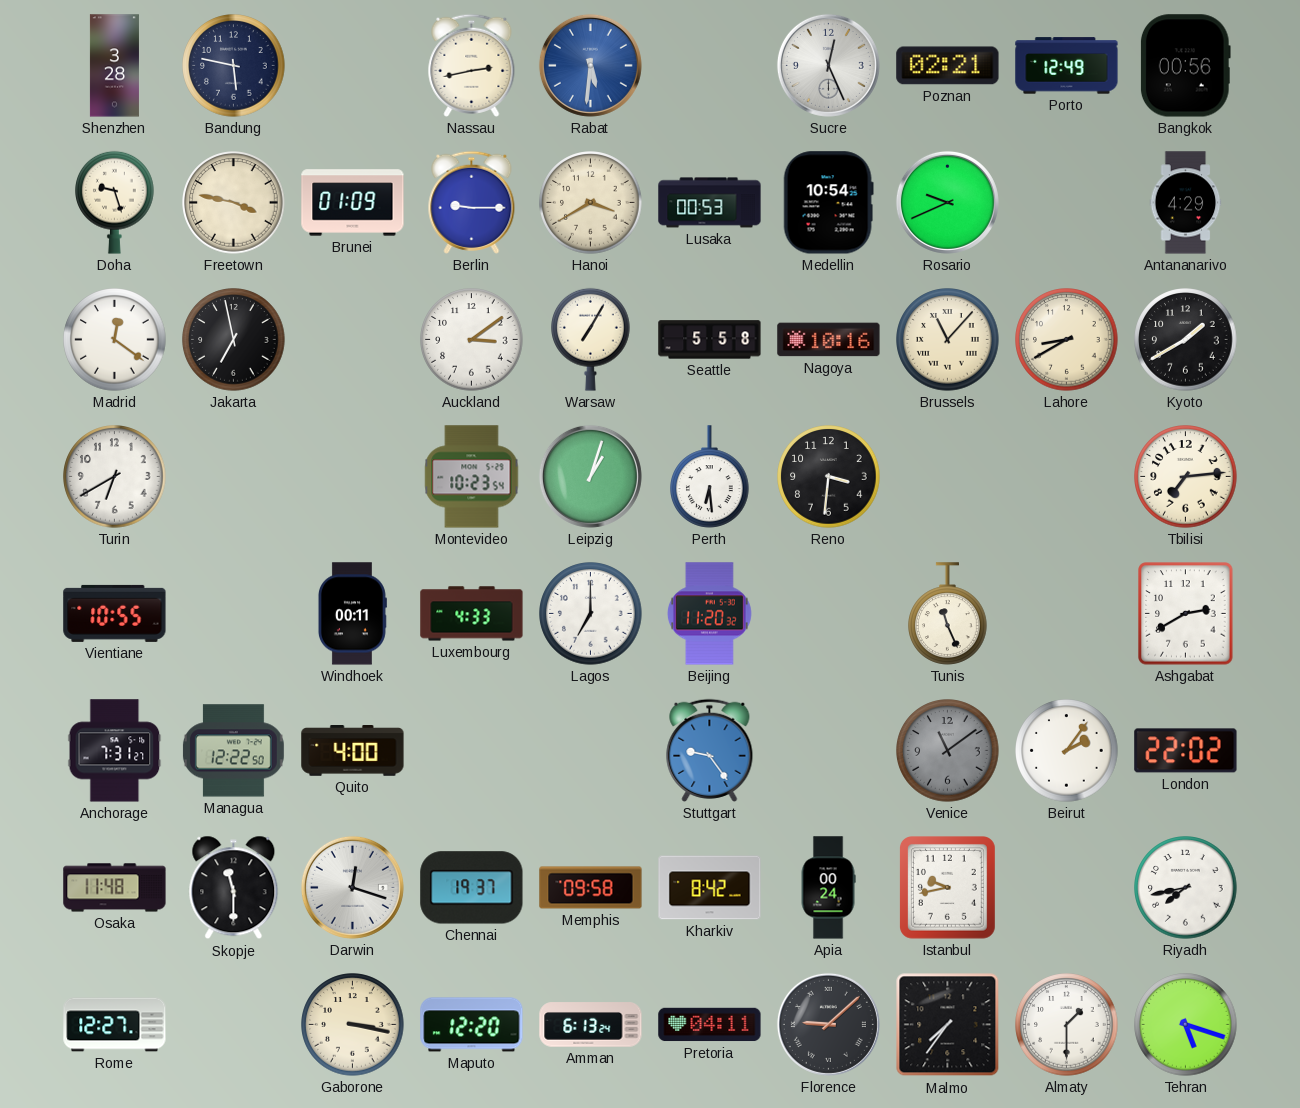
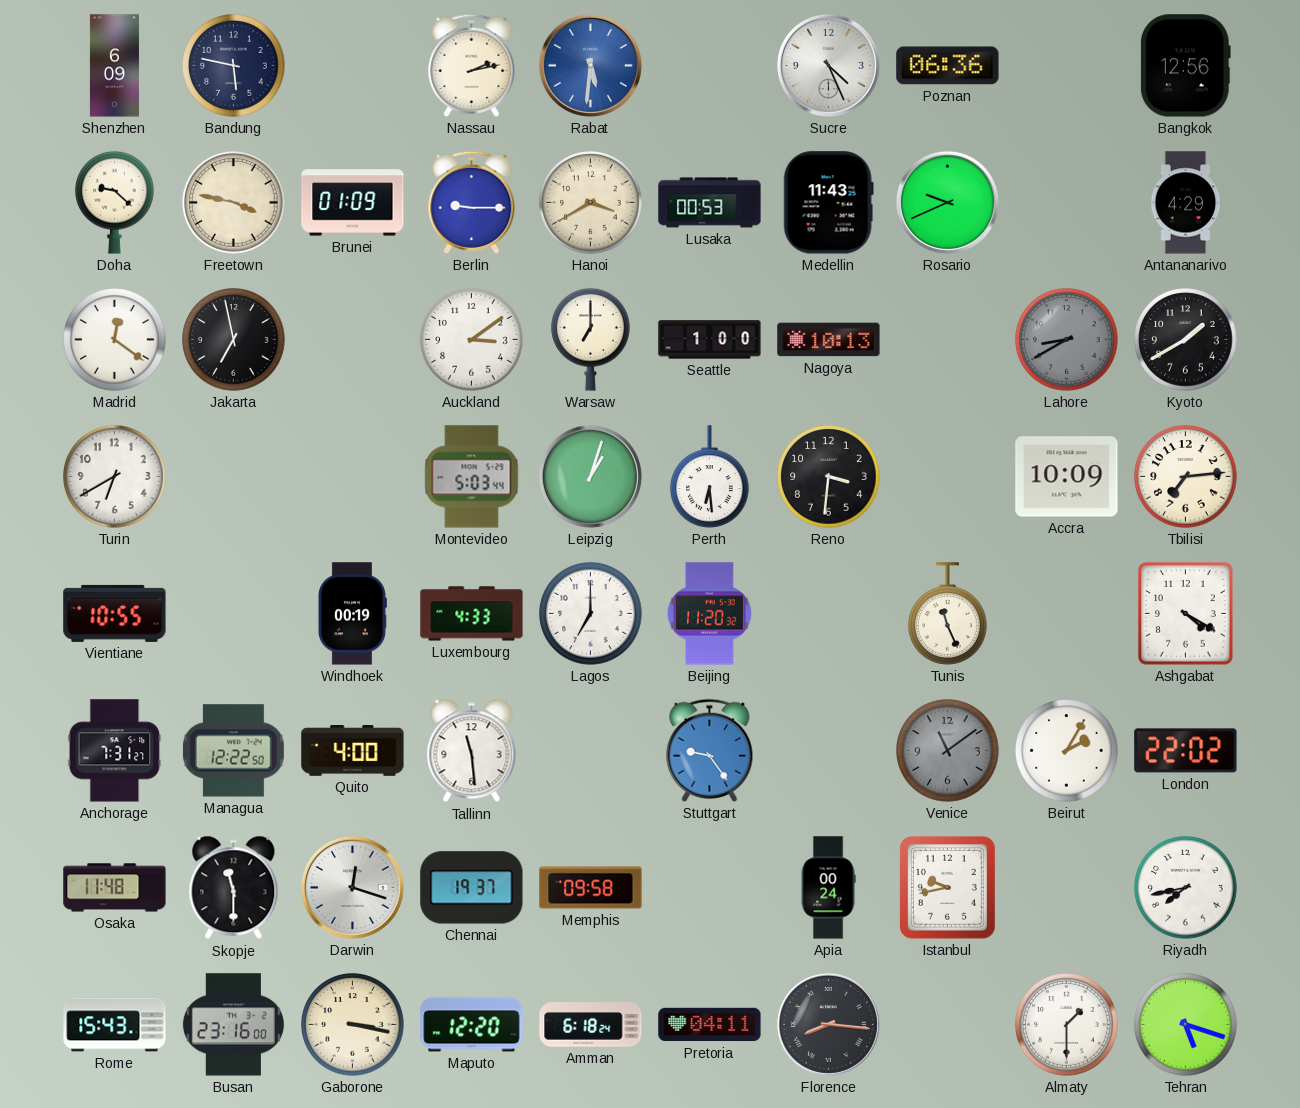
Shenzhen: 3:28 -> 6:09 (114, 66)
Nassau: 2:43 -> 2:13 (472, 65)
Sucre: 12:26 -> 4:26 (828, 65)
Poznan: 02:21 -> 06:36 (948, 66)
Porto: 12:49 -> none (1067, 66)
Bangkok: 00:56 -> 12:56 (1185, 66)
Doha: 9:27 -> 9:22 (115, 202)
Medellin: 10:54 -> 11:43 (828, 203)
Warsaw: 7:05 -> 7:00 (591, 339)
Seattle: 5:58 -> 1:00 (710, 340)
Nagoya: 10:16 -> 10:13 (829, 340)
Brussels: 11:07 -> none (948, 340)
Lahore dial: cream -> grey (1067, 340)
Montevideo: 10:23 -> 5:03 (472, 477)
Accra: none -> 10:09 (1067, 477)
Windhoek: 00:11 -> 00:19 (352, 614)
Ashgabat: 2:40 -> 4:20 (1186, 614)
Tallinn: none -> 11:29 (472, 751)
Beirut: 2:06 -> 2:05 (1067, 751)
Kharkiv: 8:42 -> none (710, 888)
Rome: 12:27 -> 15:43 (115, 1025)
Busan: none -> 23:16 (233, 1025)
Amman: 6:13 -> 6:18 (591, 1025)
Florence: 9:08 -> 8:16 (828, 1024)
Malmo: 7:36 -> none (948, 1025)
